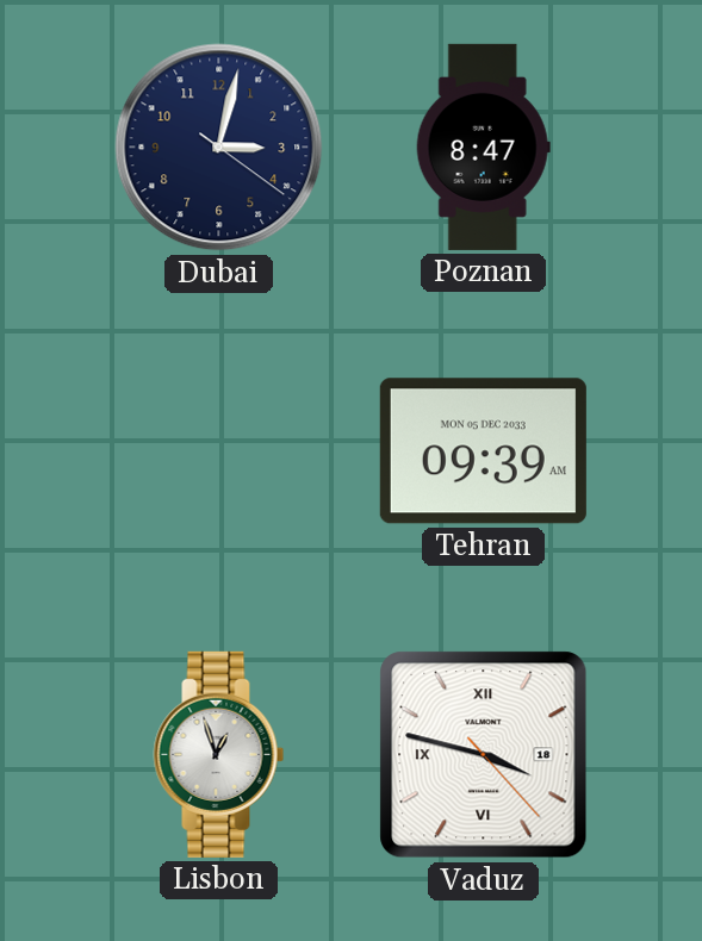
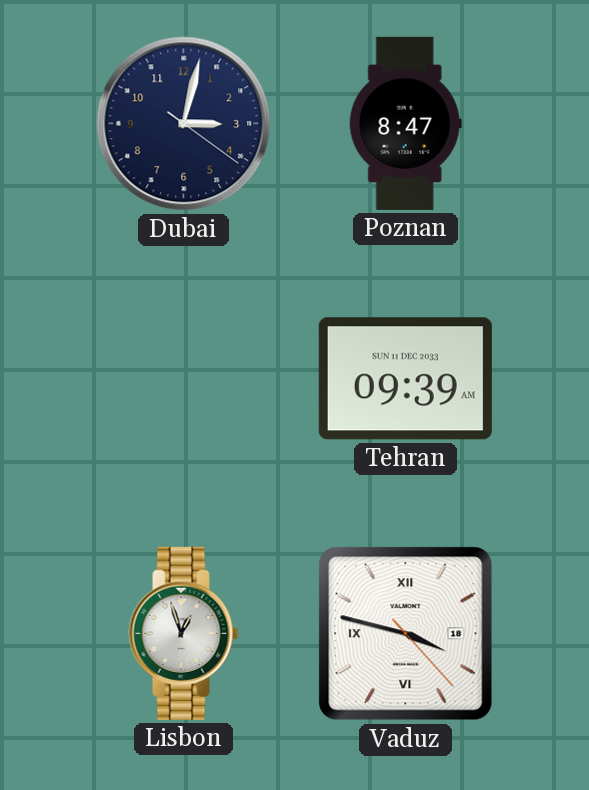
Tehran date: MON 05 DEC 2033 -> SUN 11 DEC 2033 (405, 379)
